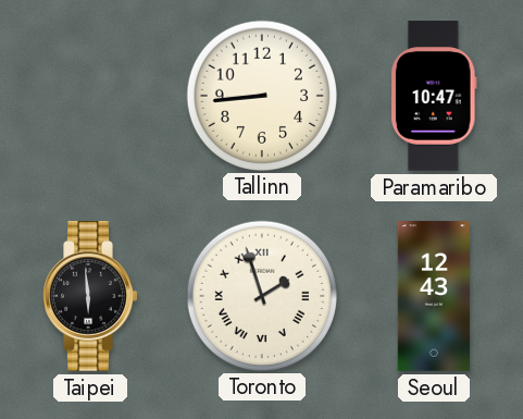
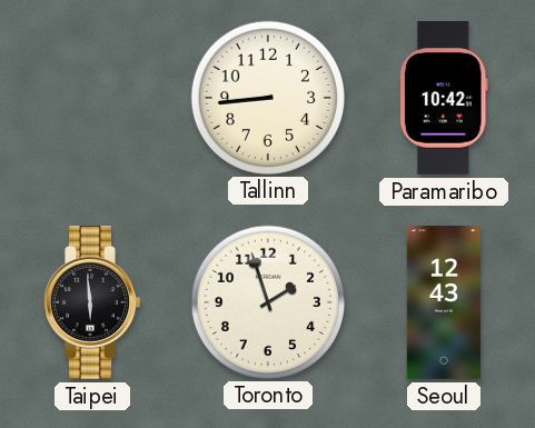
Paramaribo: 10:47 -> 10:42 (444, 99)
Toronto numerals: Roman -> Arabic (267, 301)
